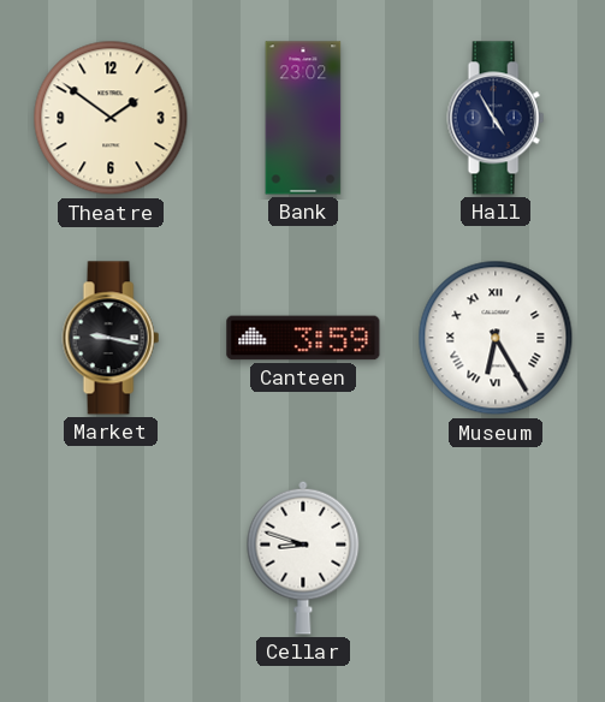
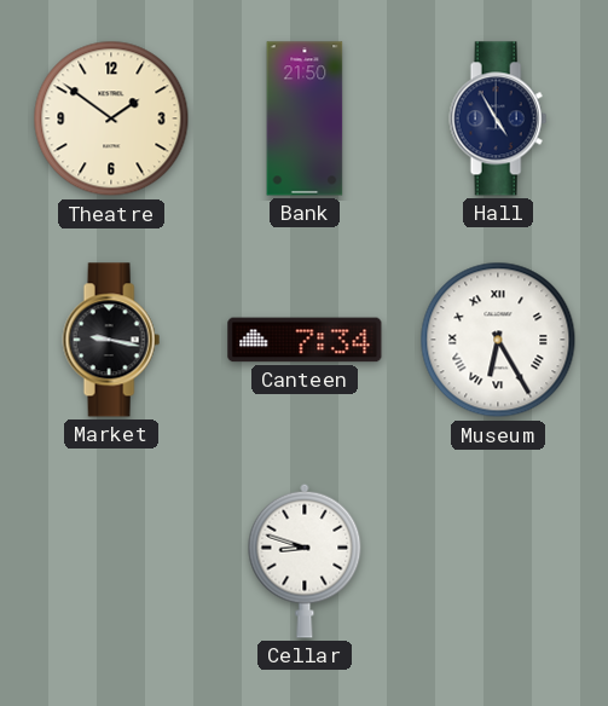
Bank: 23:02 -> 21:50 (305, 118)
Canteen: 3:59 -> 7:34 (305, 340)
